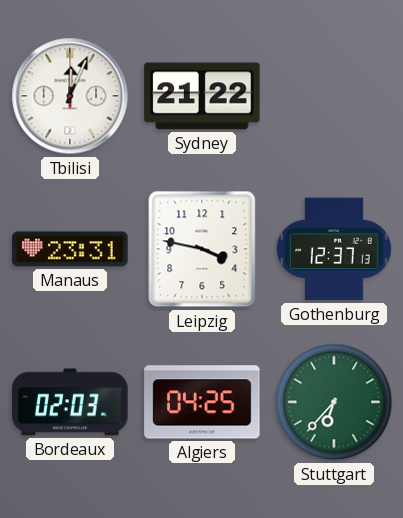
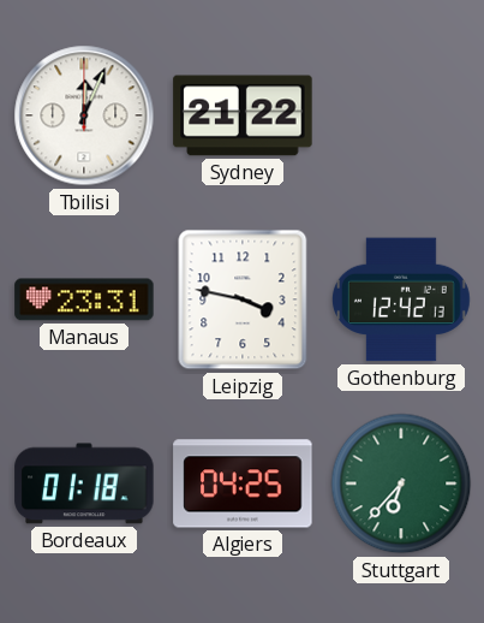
Gothenburg: 12:37 -> 12:42 (401, 299)
Bordeaux: 02:03 -> 01:18 (84, 483)
